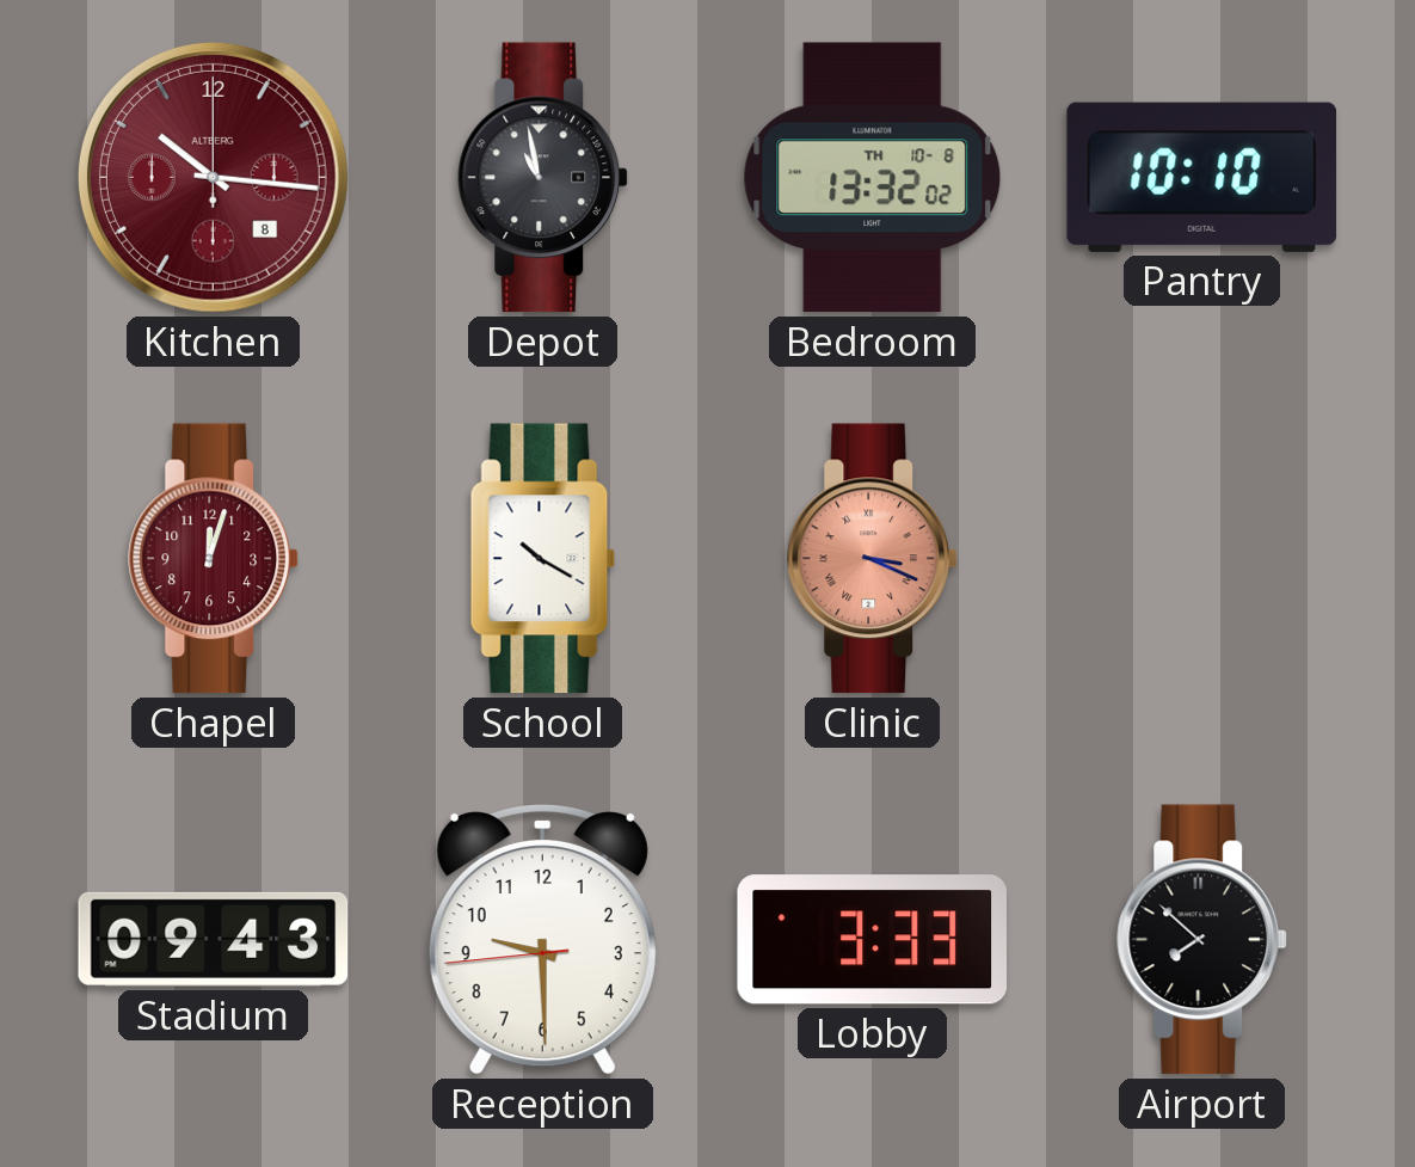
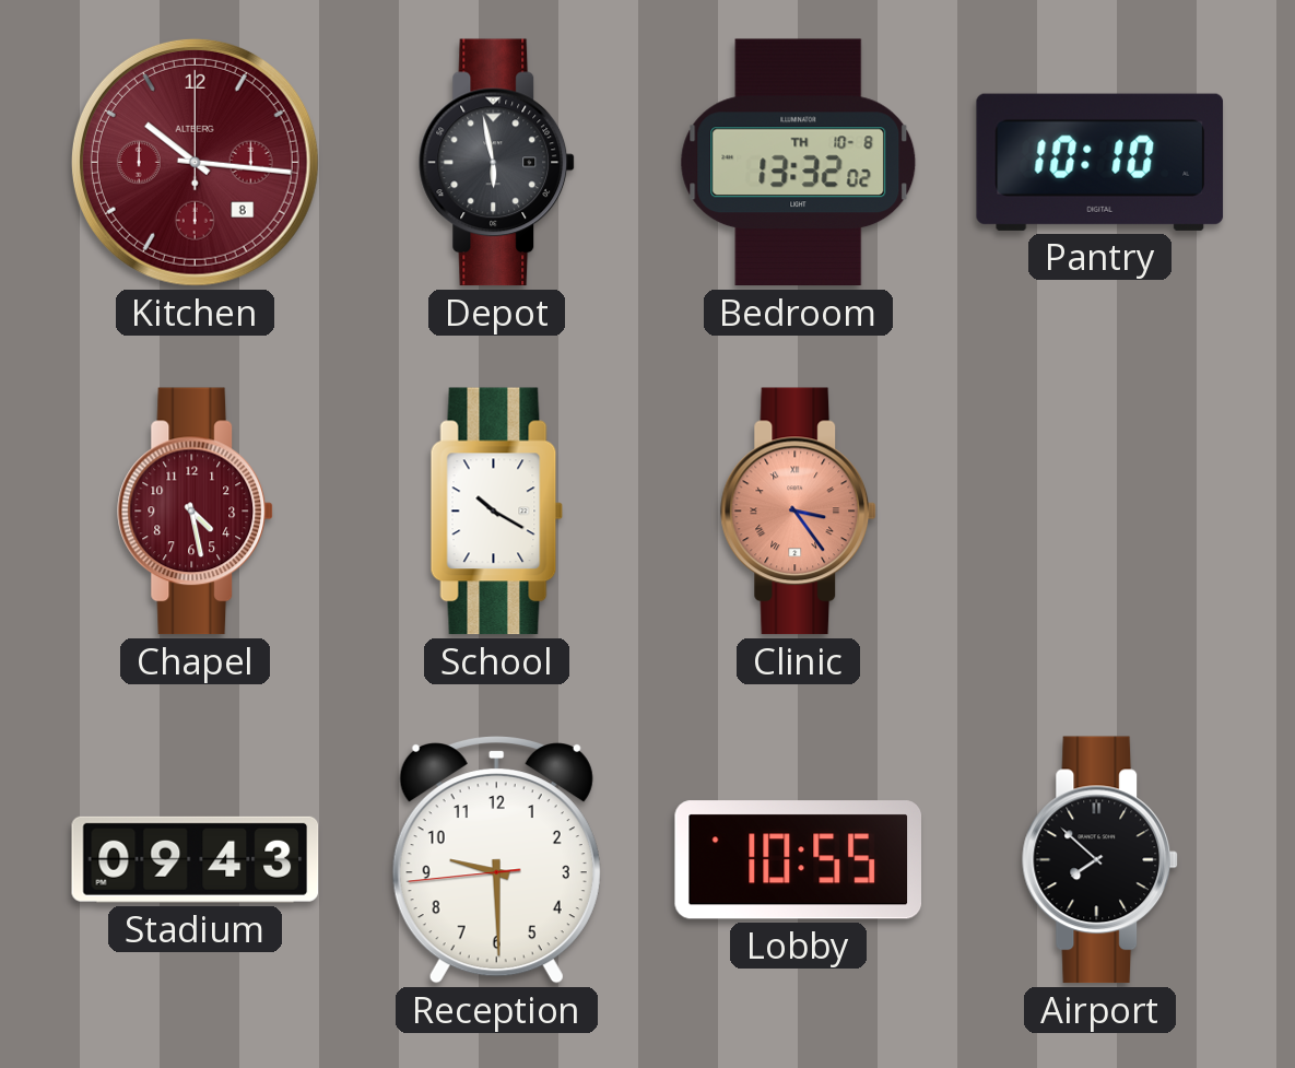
Depot: 10:58 -> 5:58 (497, 163)
Chapel: 12:03 -> 4:28 (196, 512)
Clinic: 3:19 -> 3:24 (799, 512)
Lobby: 3:33 -> 10:55 (798, 860)
